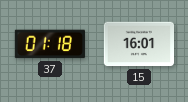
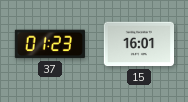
37: 01:18 -> 01:23 (50, 44)
